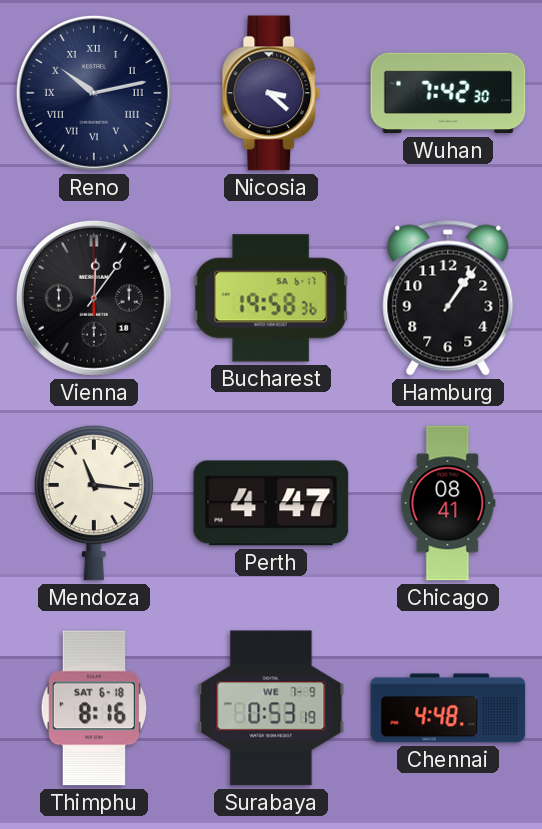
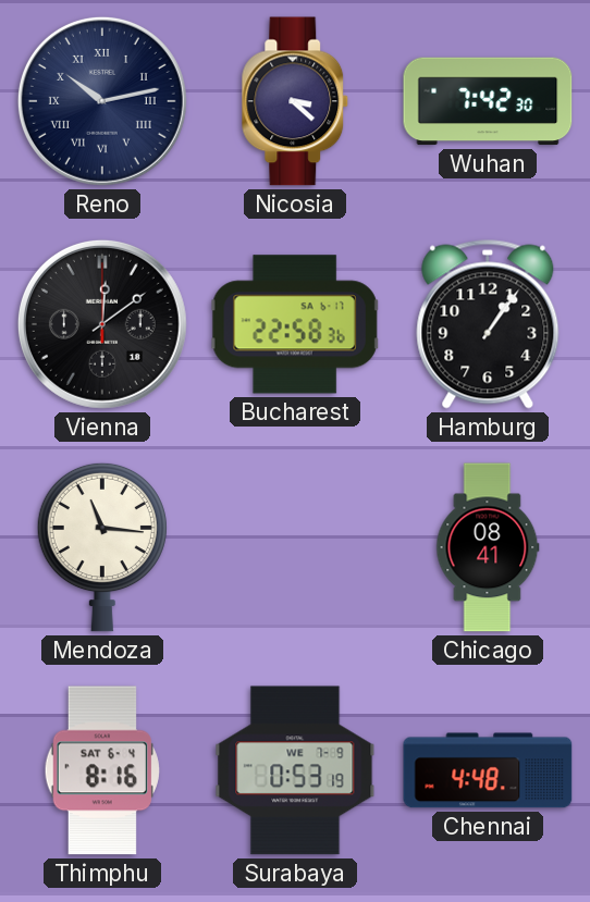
Vienna: 12:06 -> 12:09 (102, 324)
Bucharest: 19:58 -> 22:58 (295, 324)
Perth: 4:47 -> none (271, 503)
Thimphu date: SAT 6-18 -> SAT 6-4 (102, 770)
